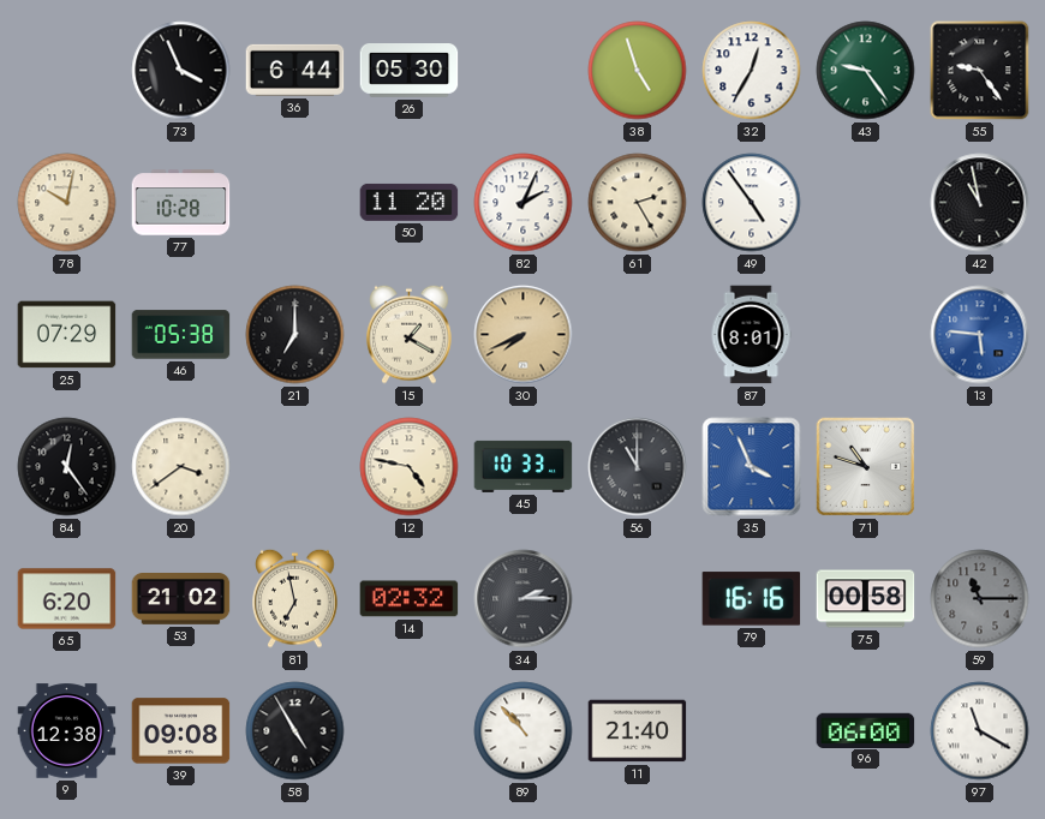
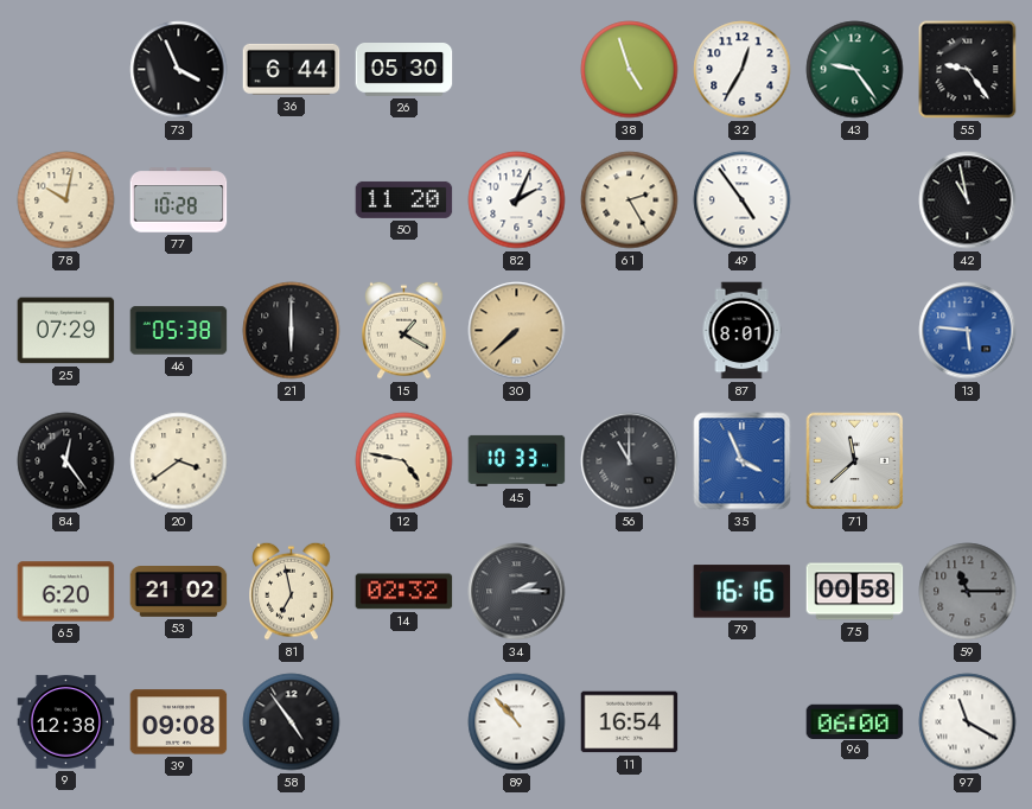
21: 7:00 -> 6:00 (292, 331)
30: 7:41 -> 7:38 (517, 331)
71: 10:48 -> 11:38 (855, 461)
58: 4:55 -> 4:54 (292, 722)
11: 21:40 -> 16:54 (630, 722)
